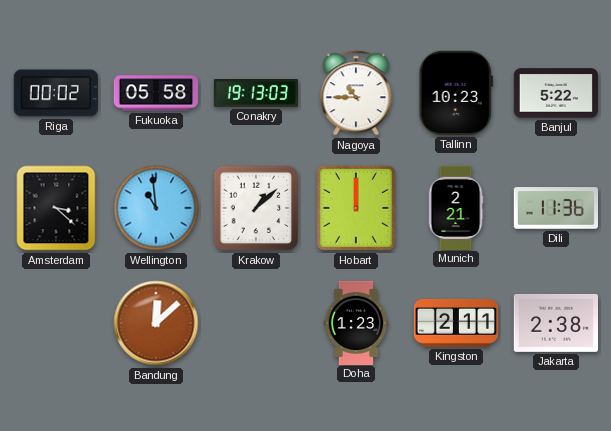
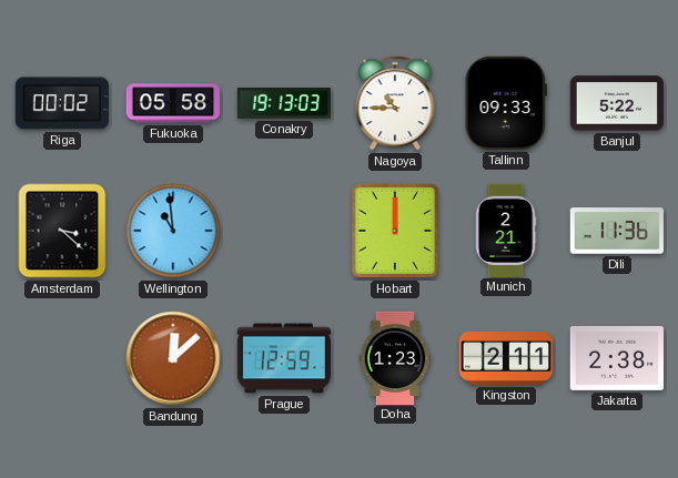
Tallinn: 10:23 -> 09:33 (505, 103)
Krakow: 1:08 -> none (256, 208)
Prague: none -> 12:59 (284, 358)
